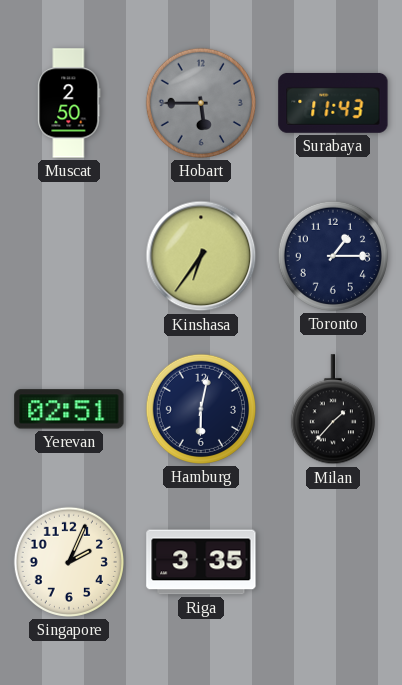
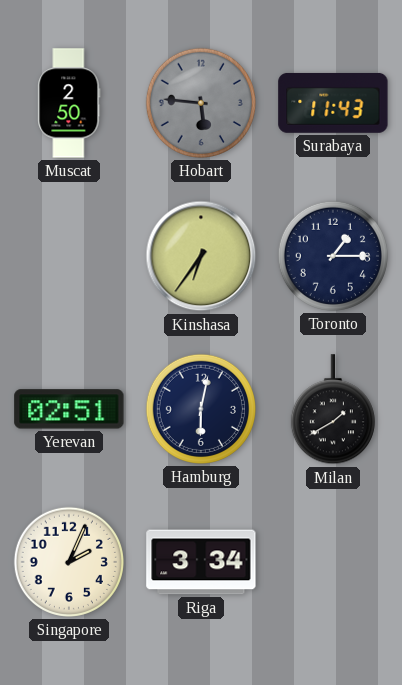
Hobart: 5:45 -> 5:46 (201, 103)
Milan: 1:37 -> 1:40 (333, 410)
Riga: 3:35 -> 3:34 (201, 562)
